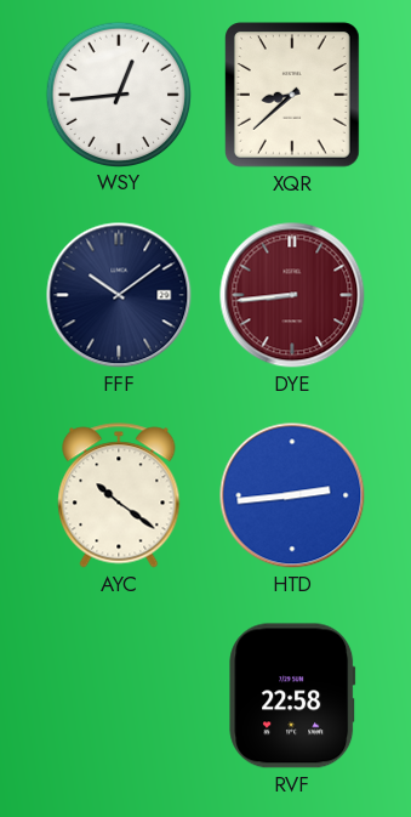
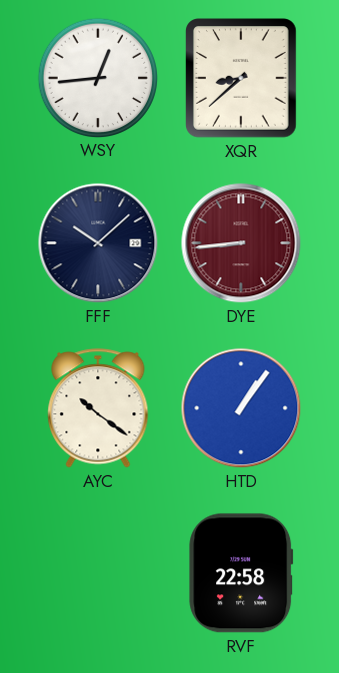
FFF: 10:09 -> 10:08 (98, 243)
HTD: 2:44 -> 1:06 (241, 408)
